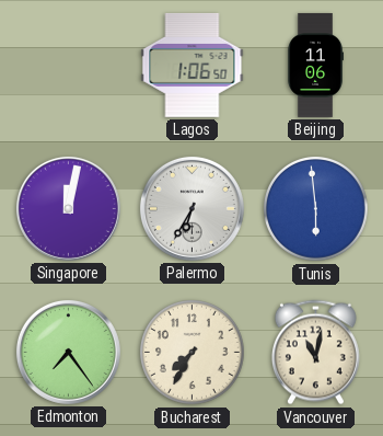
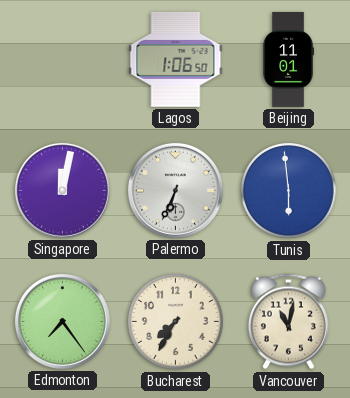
Beijing: 11:06 -> 11:01 (288, 59)
Palermo: 6:35 -> 6:34 (175, 190)
